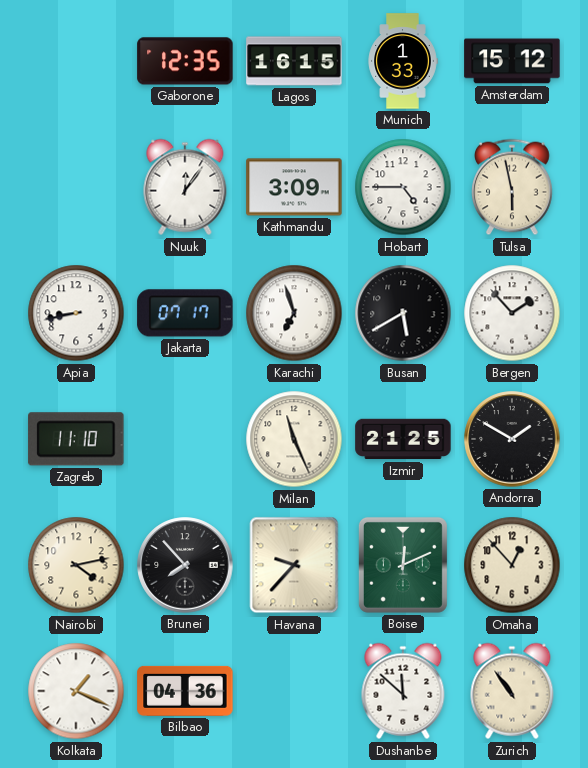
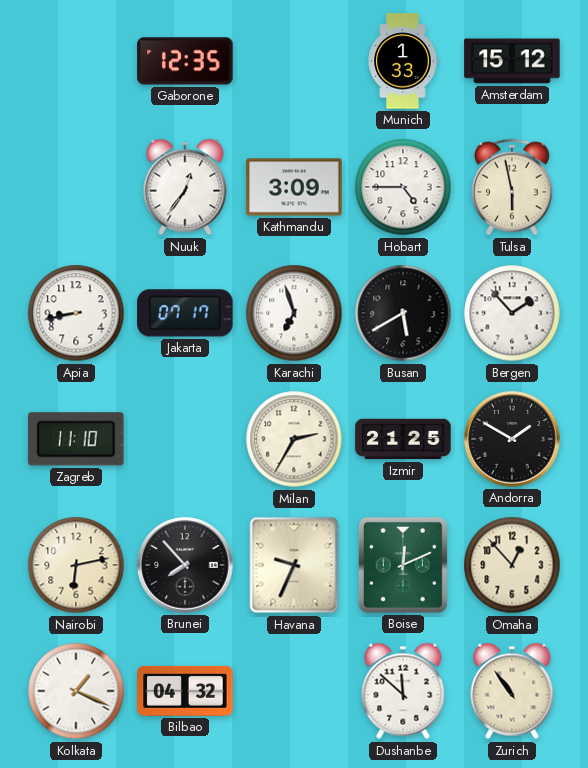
Lagos: 16:15 -> none (294, 61)
Nuuk: 12:06 -> 12:36 (185, 187)
Milan: 11:26 -> 2:35 (294, 439)
Nairobi: 4:13 -> 6:13 (76, 565)
Havana: 9:37 -> 9:34 (294, 565)
Bilbao: 04:36 -> 04:32 (185, 691)
